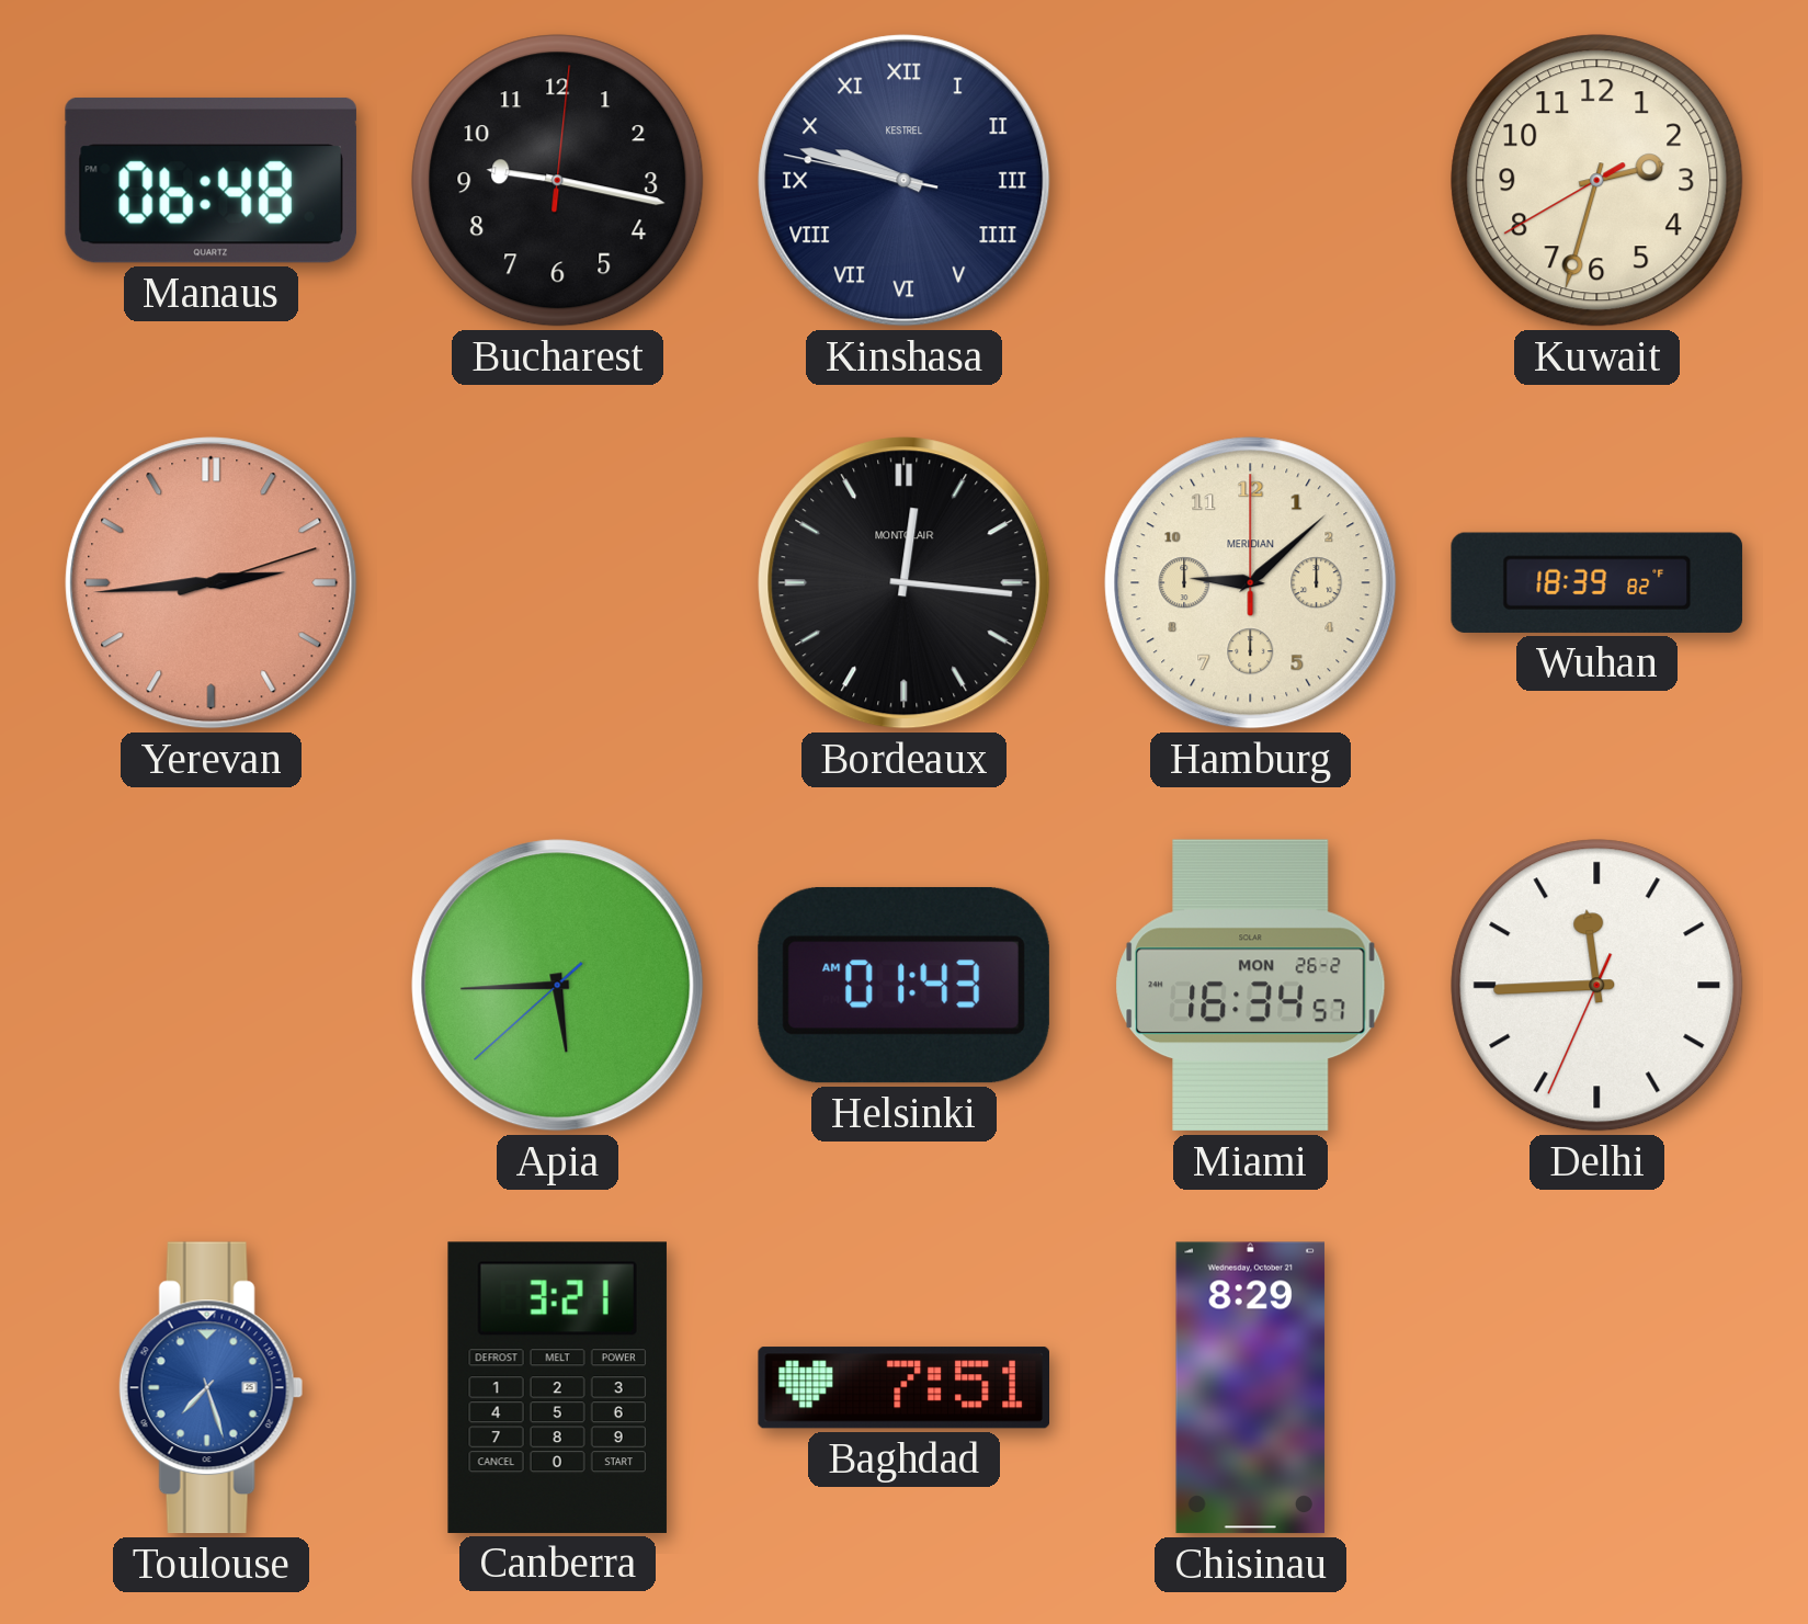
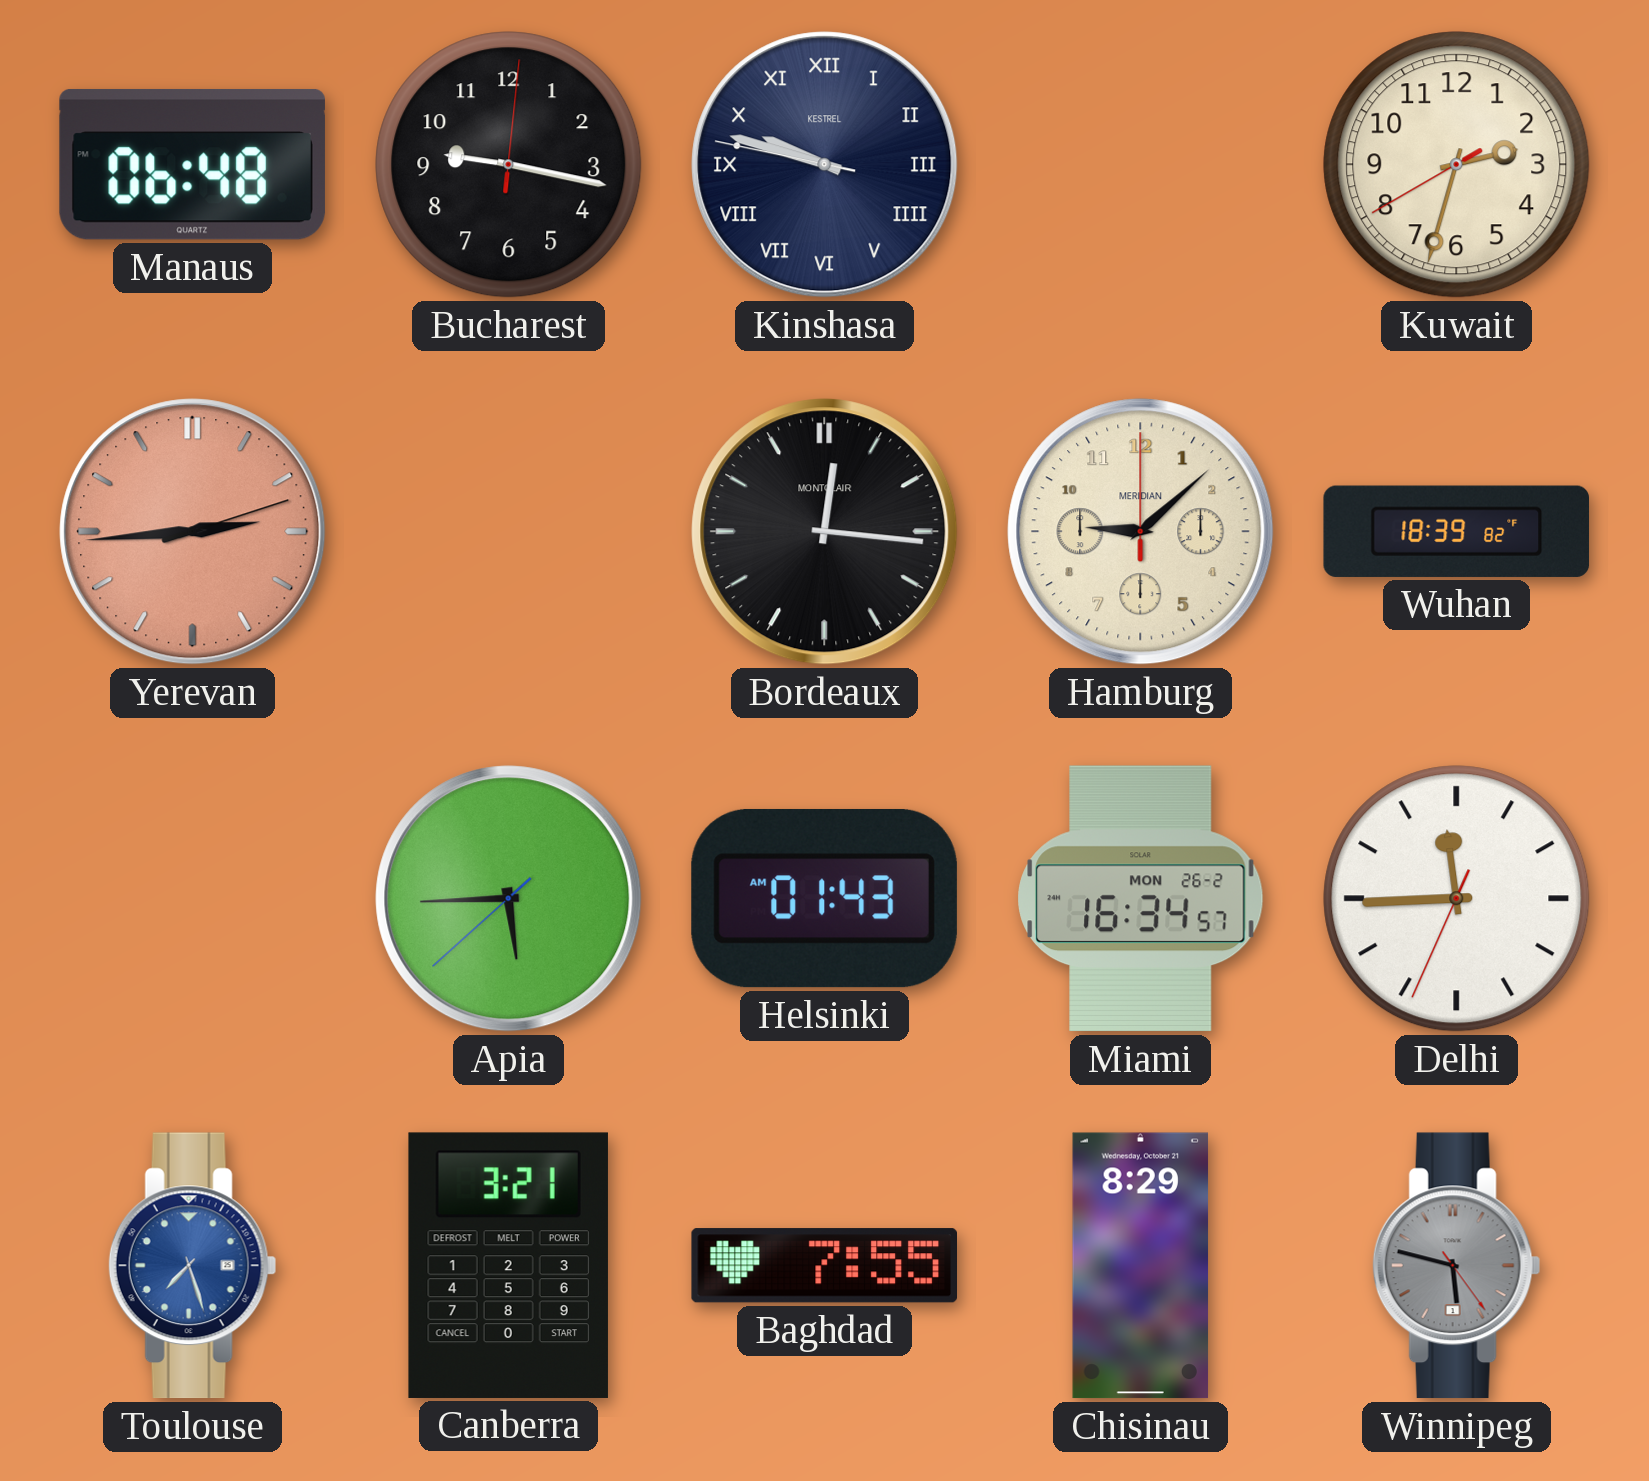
Baghdad: 7:51 -> 7:55 (824, 1266)
Winnipeg: none -> 5:47 (1456, 1266)
